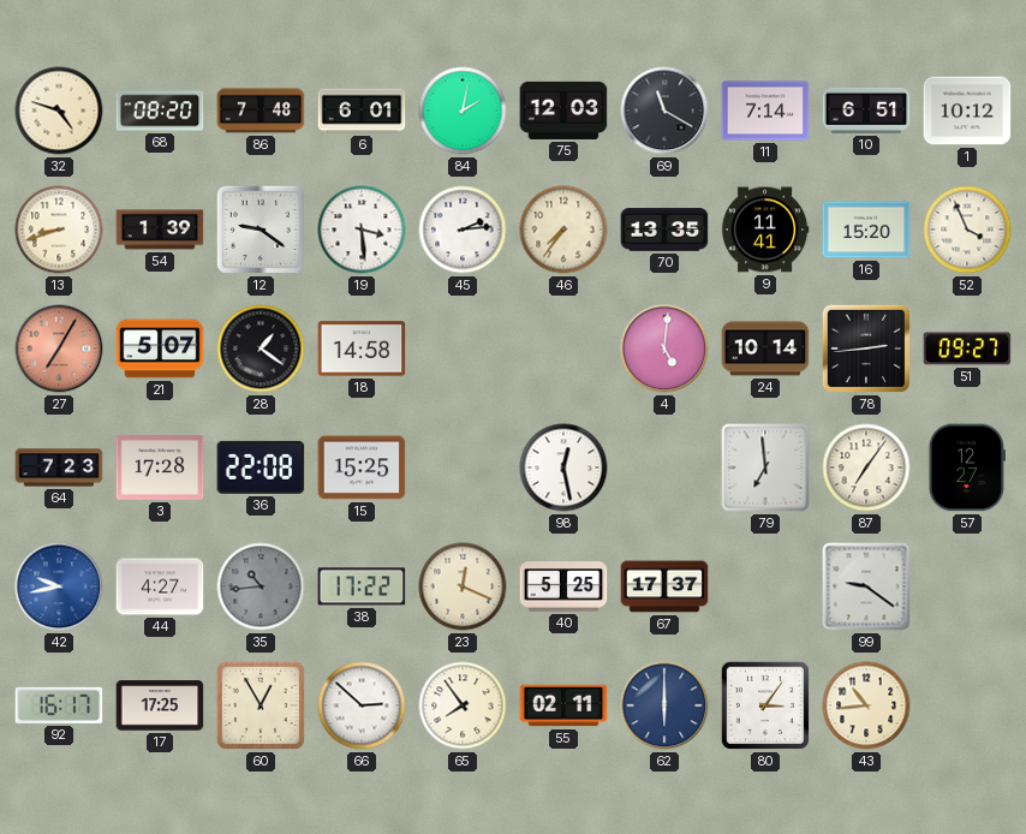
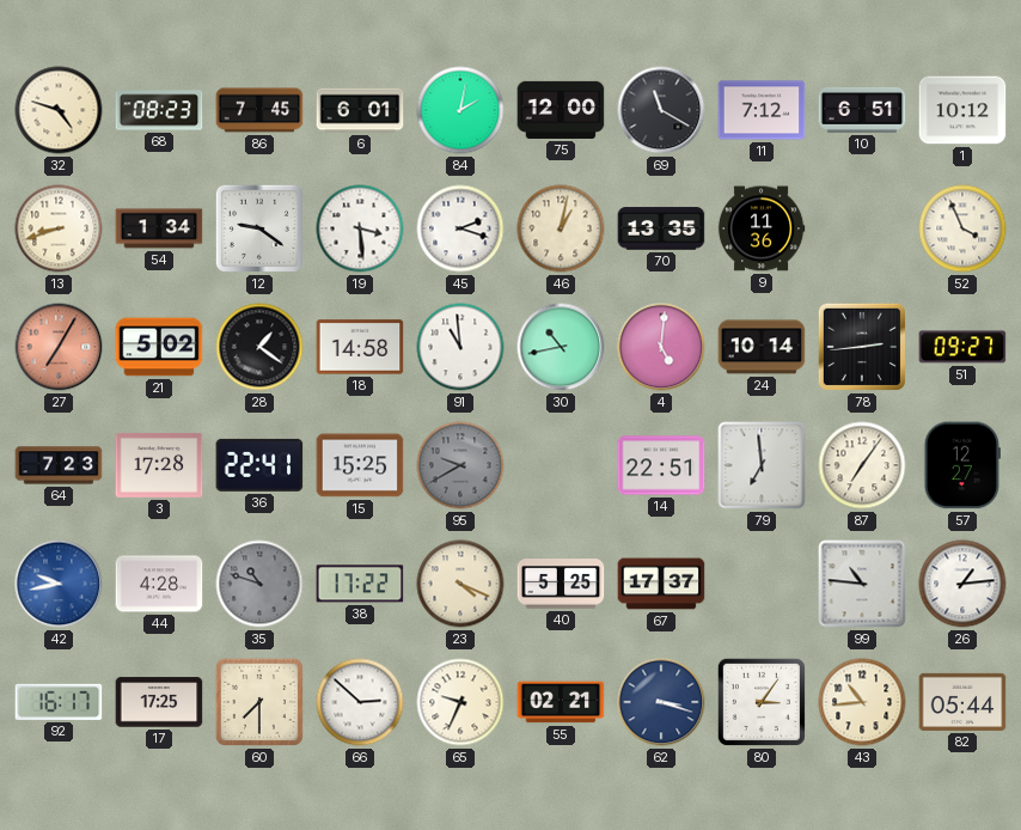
68: 08:20 -> 08:23 (159, 110)
86: 7:48 -> 7:45 (259, 110)
75: 12:03 -> 12:00 (561, 110)
11: 7:14 -> 7:12 (762, 110)
54: 1:39 -> 1:34 (159, 228)
45: 2:14 -> 2:18 (460, 228)
46: 7:36 -> 1:02 (561, 228)
9: 11:41 -> 11:36 (762, 228)
16: 15:20 -> none (866, 230)
21: 5:07 -> 5:02 (159, 347)
91: none -> 10:59 (460, 347)
30: none -> 10:43 (561, 347)
36: 22:08 -> 22:41 (259, 465)
95: none -> 9:40 (460, 465)
98: 12:28 -> none (563, 467)
14: none -> 22:51 (661, 465)
44: 4:27 -> 4:28 (159, 584)
35: 10:44 -> 10:48 (259, 584)
23: 12:19 -> 4:19 (460, 584)
99: 9:21 -> 10:46 (862, 584)
26: none -> 1:14 (962, 584)
60: 12:55 -> 7:30 (259, 702)
65: 7:54 -> 9:34 (460, 702)
55: 02:11 -> 02:21 (561, 702)
62: 6:00 -> 3:18 (661, 702)
82: none -> 05:44 (962, 702)
